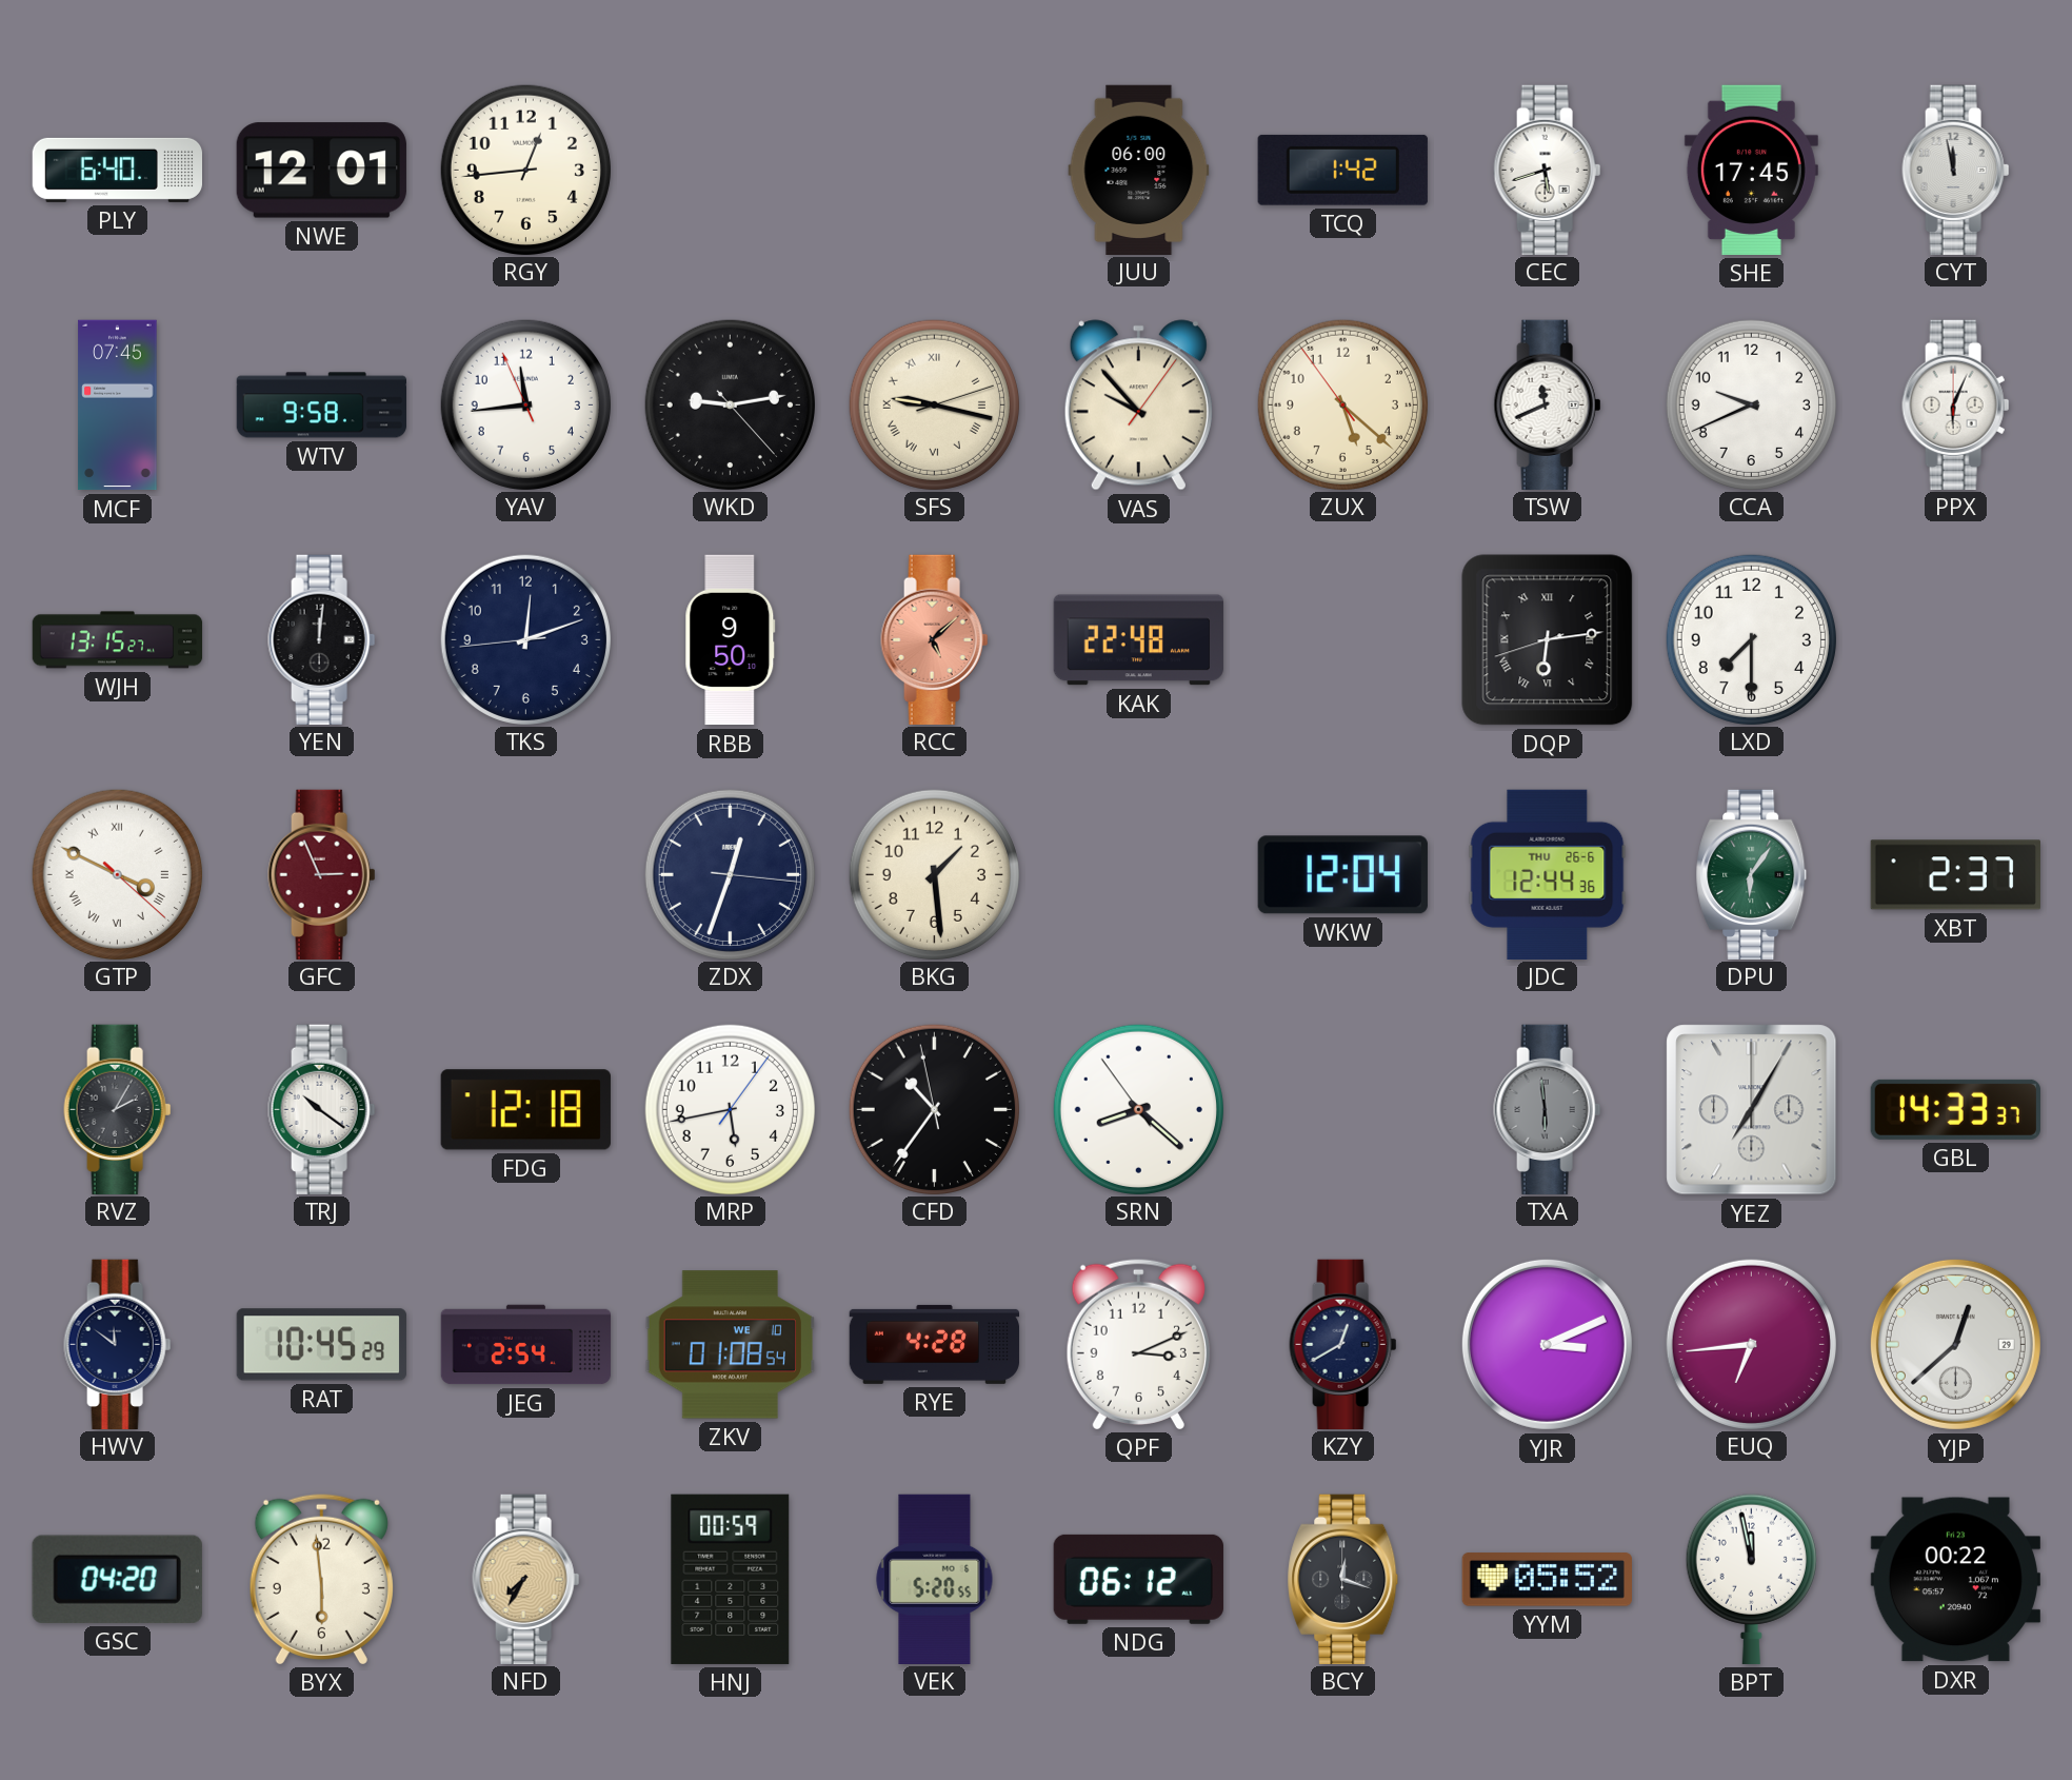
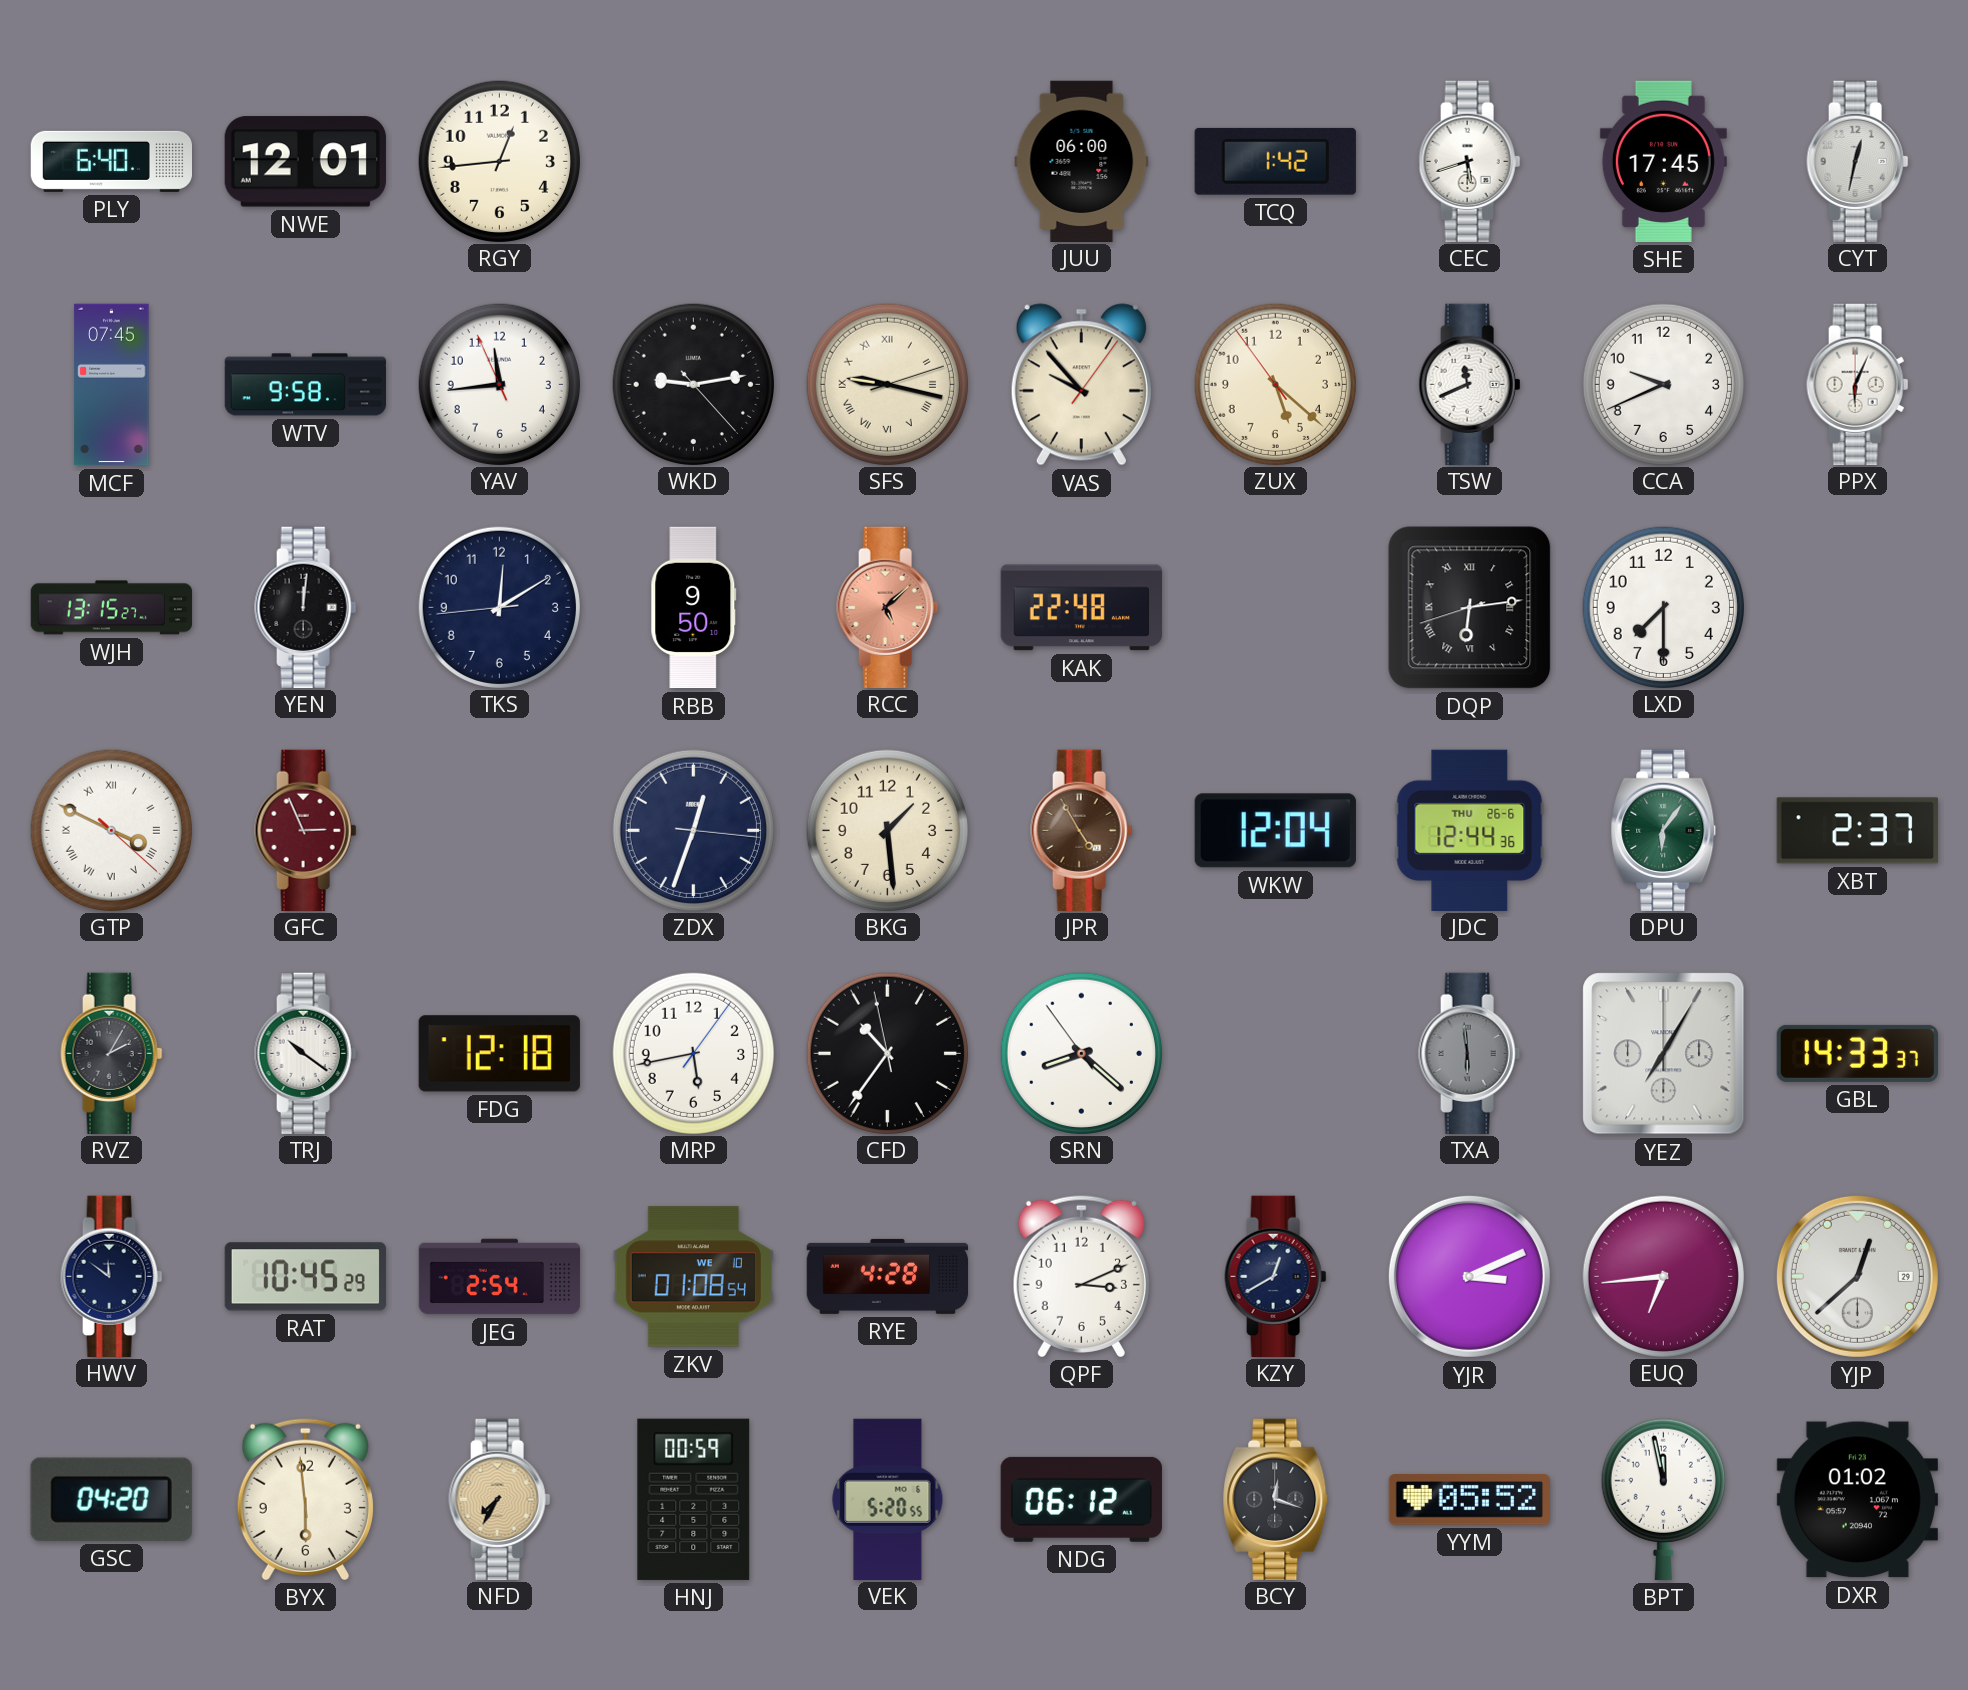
CYT: 11:58 -> 12:32 (1858, 161)
TKS: 12:11 -> 12:09 (499, 607)
JPR: none -> 4:55 (1082, 830)
DXR: 00:22 -> 01:02 (1857, 1500)
